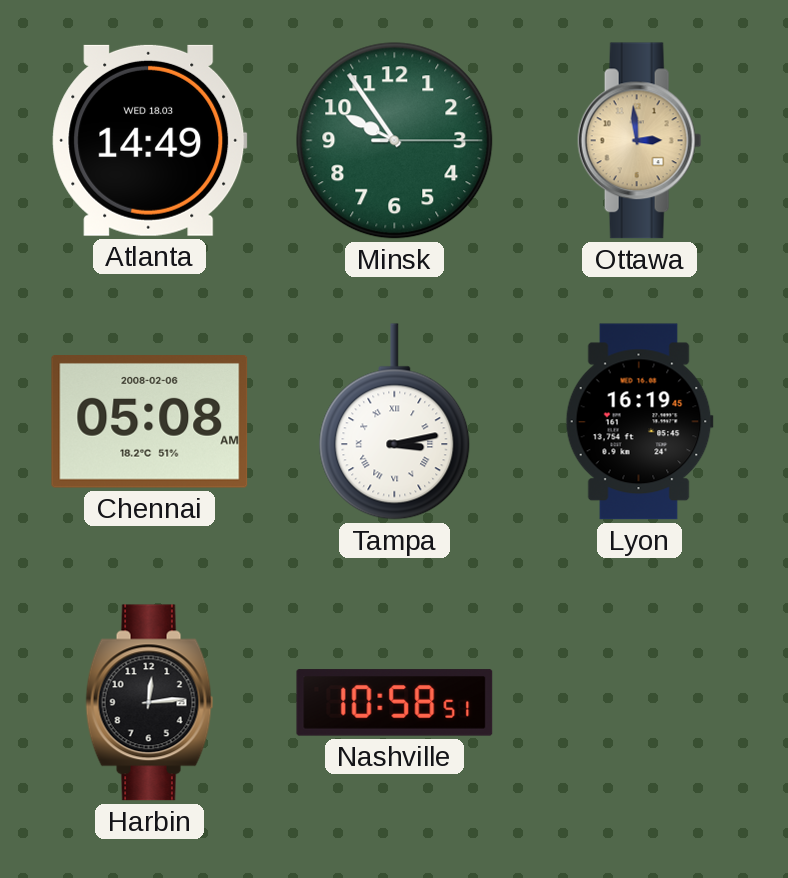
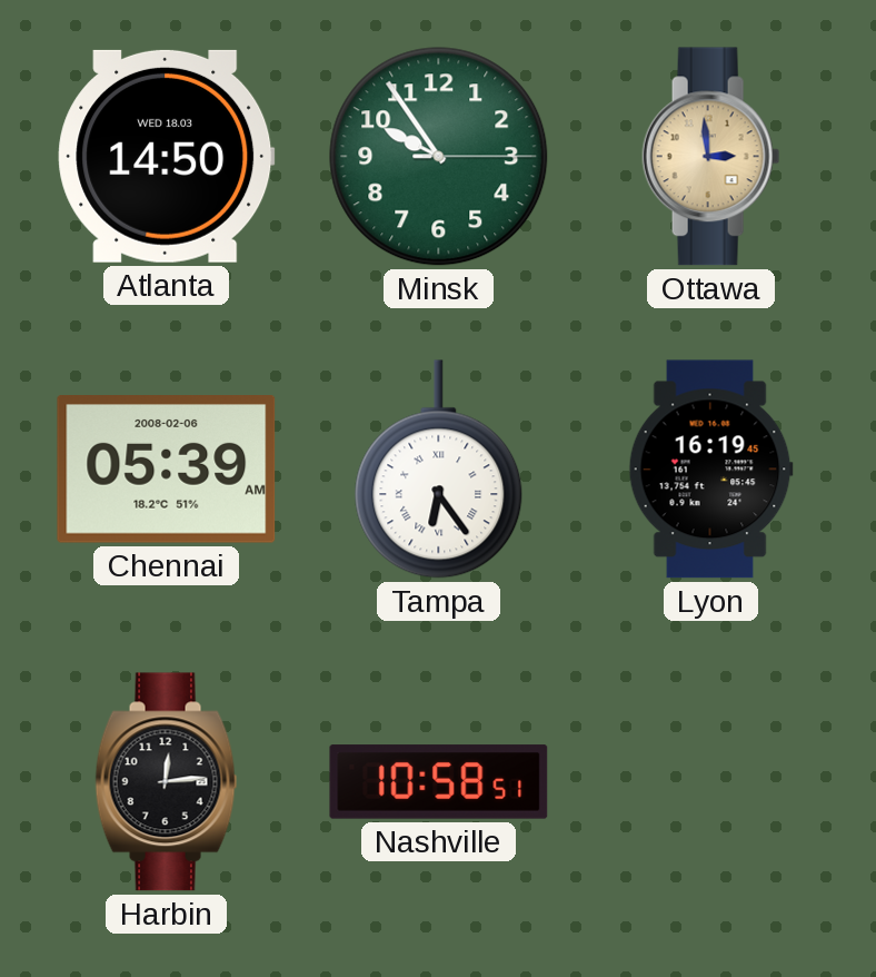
Atlanta: 14:49 -> 14:50 (167, 156)
Chennai: 05:08 -> 05:39 (167, 470)
Tampa: 3:13 -> 6:24 (439, 470)
